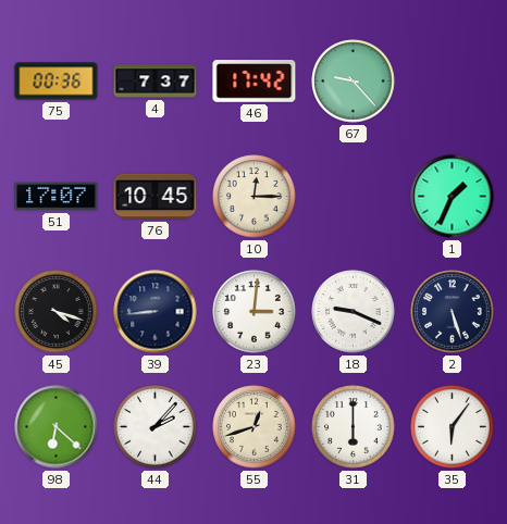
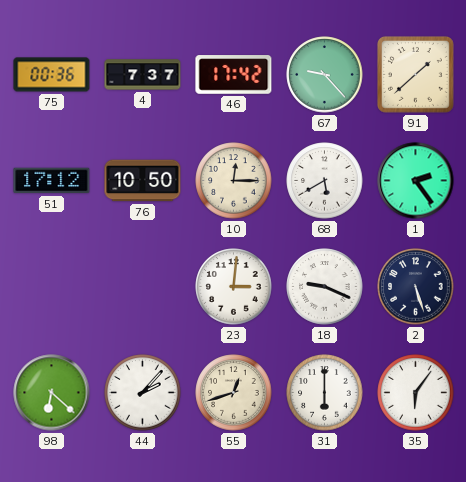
91: none -> 1:38 (416, 75)
51: 17:07 -> 17:12 (52, 181)
76: 10:45 -> 10:50 (143, 181)
68: none -> 5:40 (325, 181)
1: 1:34 -> 2:24 (416, 181)
45: 4:18 -> none (57, 312)
39: 8:44 -> none (156, 312)
